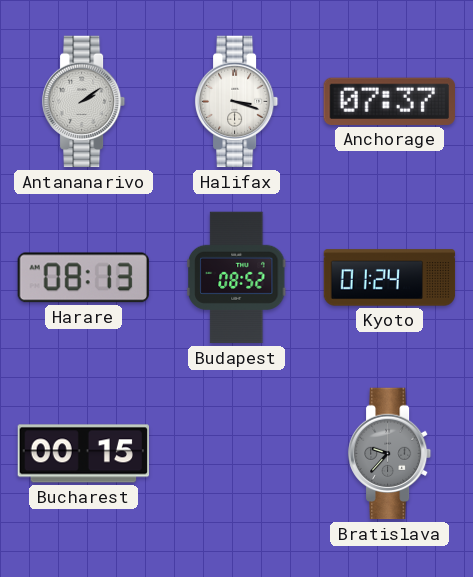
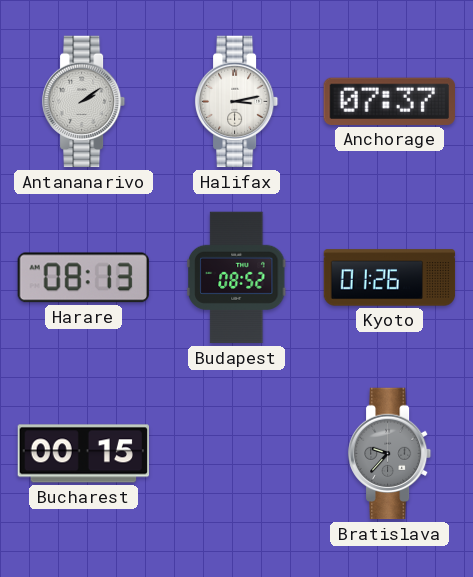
Halifax: 3:18 -> 3:13 (237, 102)
Kyoto: 01:24 -> 01:26 (390, 278)
